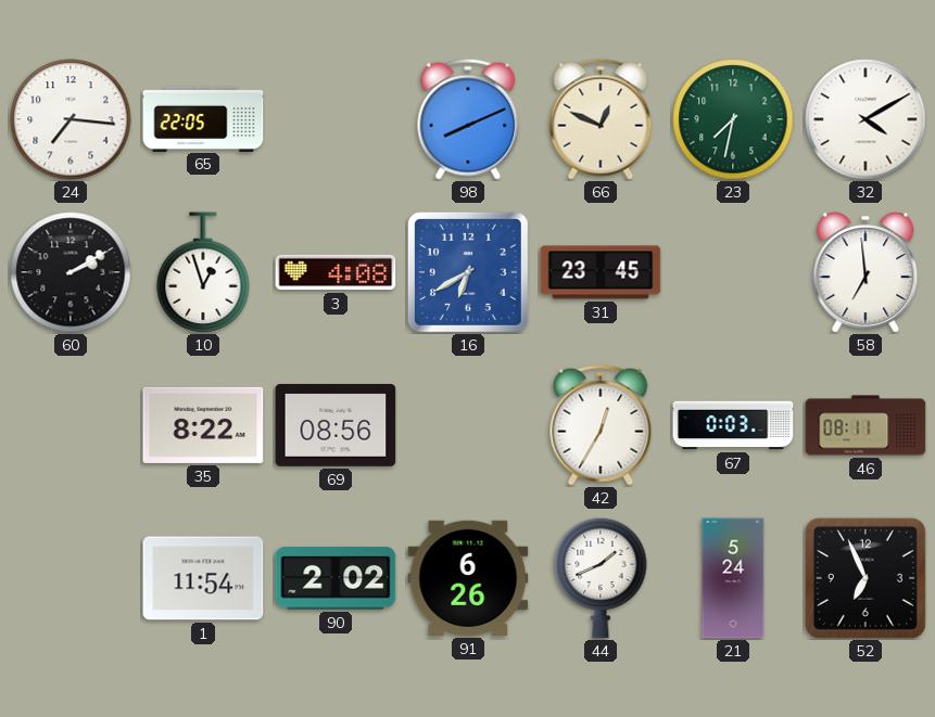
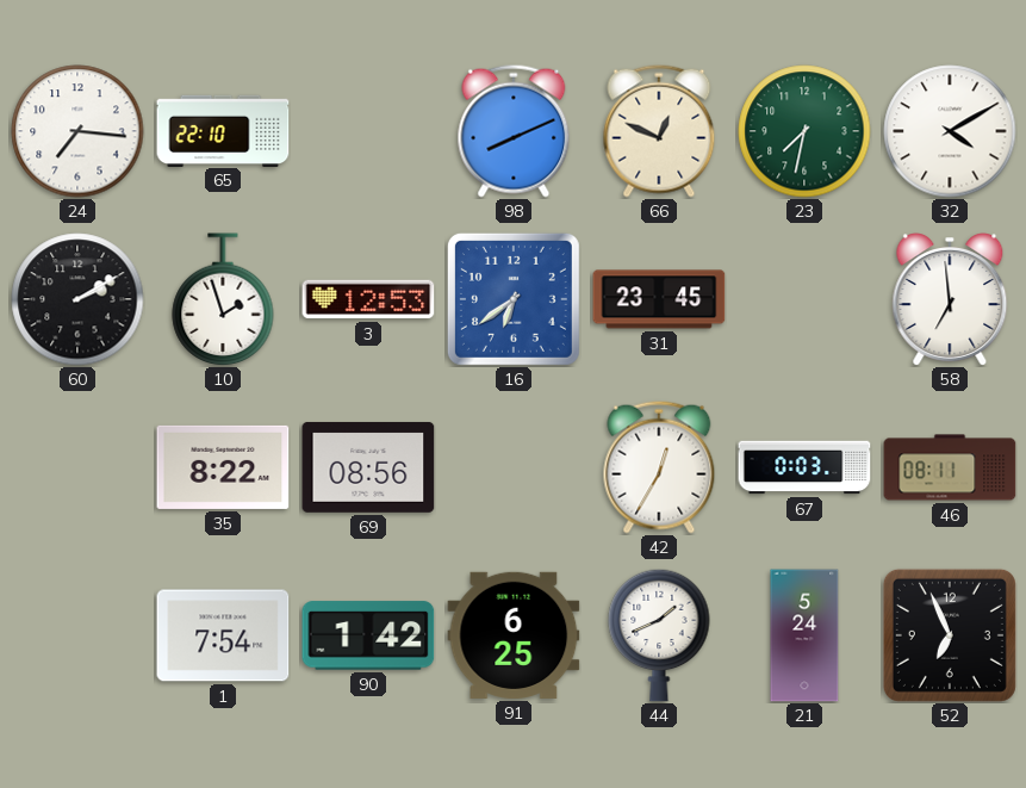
65: 22:05 -> 22:10 (223, 130)
10: 12:57 -> 1:57 (223, 299)
3: 4:08 -> 12:53 (368, 299)
16: 6:40 -> 6:39 (514, 299)
1: 11:54 -> 7:54 (223, 635)
90: 2:02 -> 1:42 (368, 635)
91: 6:26 -> 6:25 (514, 635)
